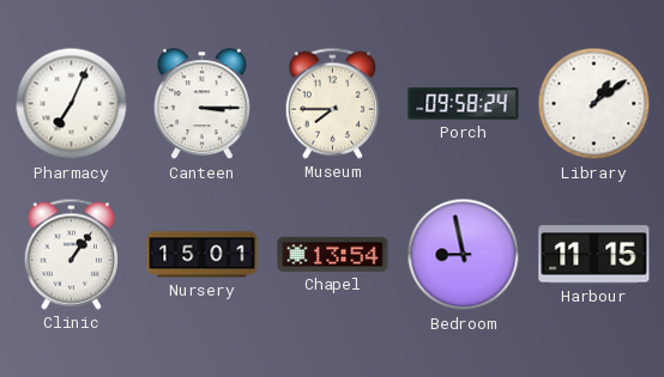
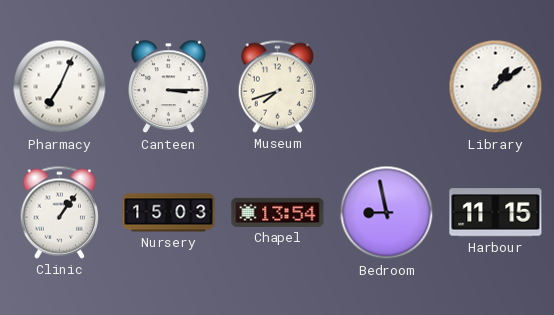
Museum: 7:45 -> 7:42 (277, 86)
Porch: 09:58 -> none (464, 104)
Nursery: 15:01 -> 15:03 (169, 213)
